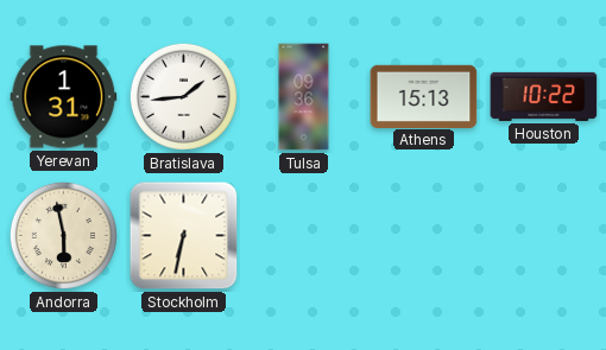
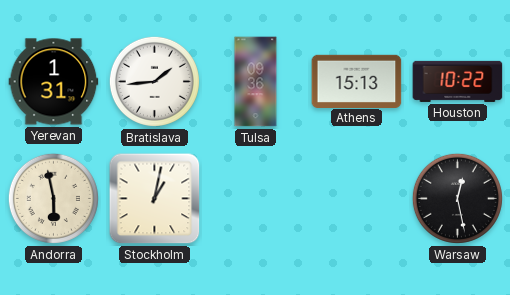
Stockholm: 6:32 -> 1:02 (155, 199)
Warsaw: none -> 12:28 (457, 198)
